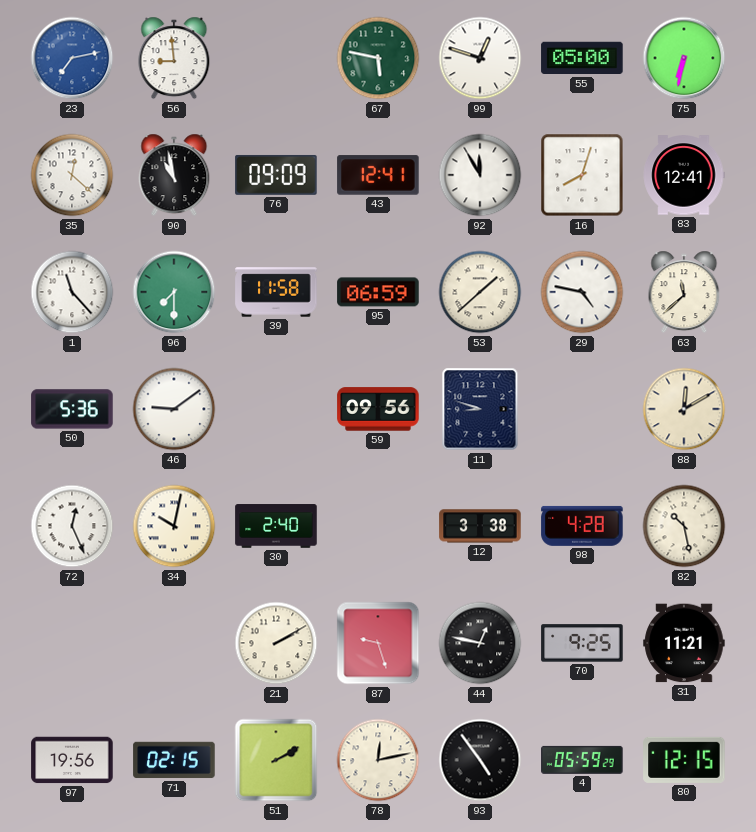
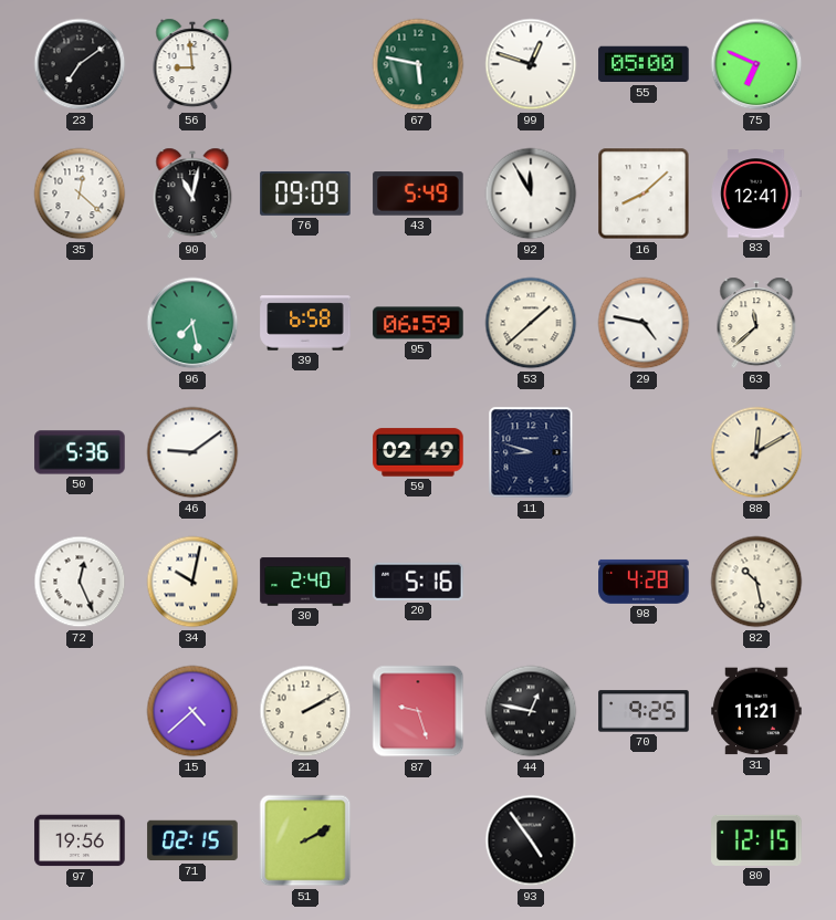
23: 7:13 -> 7:09 (80, 64)
23 dial: blue -> black (80, 64)
75: 6:32 -> 6:49 (756, 64)
90: 10:58 -> 11:02 (192, 194)
43: 12:41 -> 5:49 (418, 194)
16: 8:03 -> 8:08 (644, 194)
1: 11:23 -> none (72, 292)
96: 7:30 -> 7:28 (192, 323)
39: 11:58 -> 6:58 (305, 323)
59: 09:56 -> 02:49 (418, 452)
20: none -> 5:16 (418, 582)
12: 3:38 -> none (480, 526)
15: none -> 4:38 (192, 711)
78: 12:13 -> none (378, 760)
4: 05:59 -> none (582, 760)
